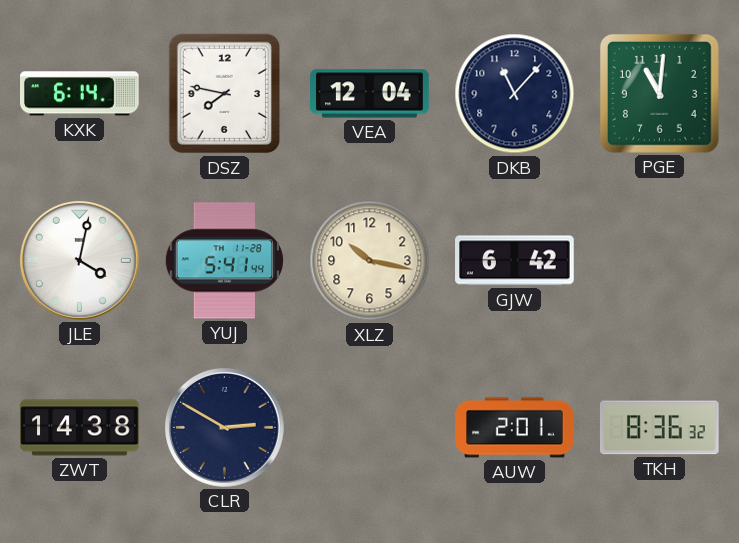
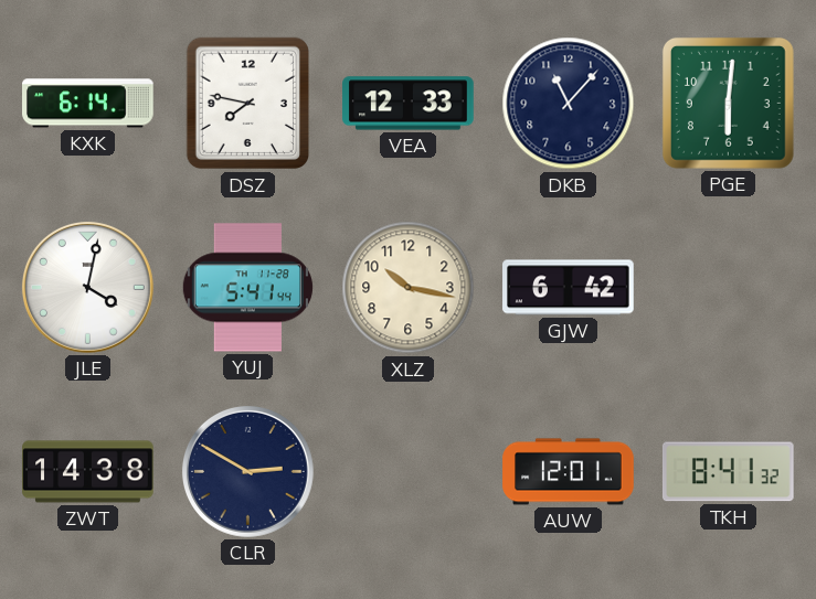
VEA: 12:04 -> 12:33 (409, 104)
PGE: 11:01 -> 6:01 (728, 103)
AUW: 2:01 -> 12:01 (569, 472)
TKH: 8:36 -> 8:41 (729, 472)
